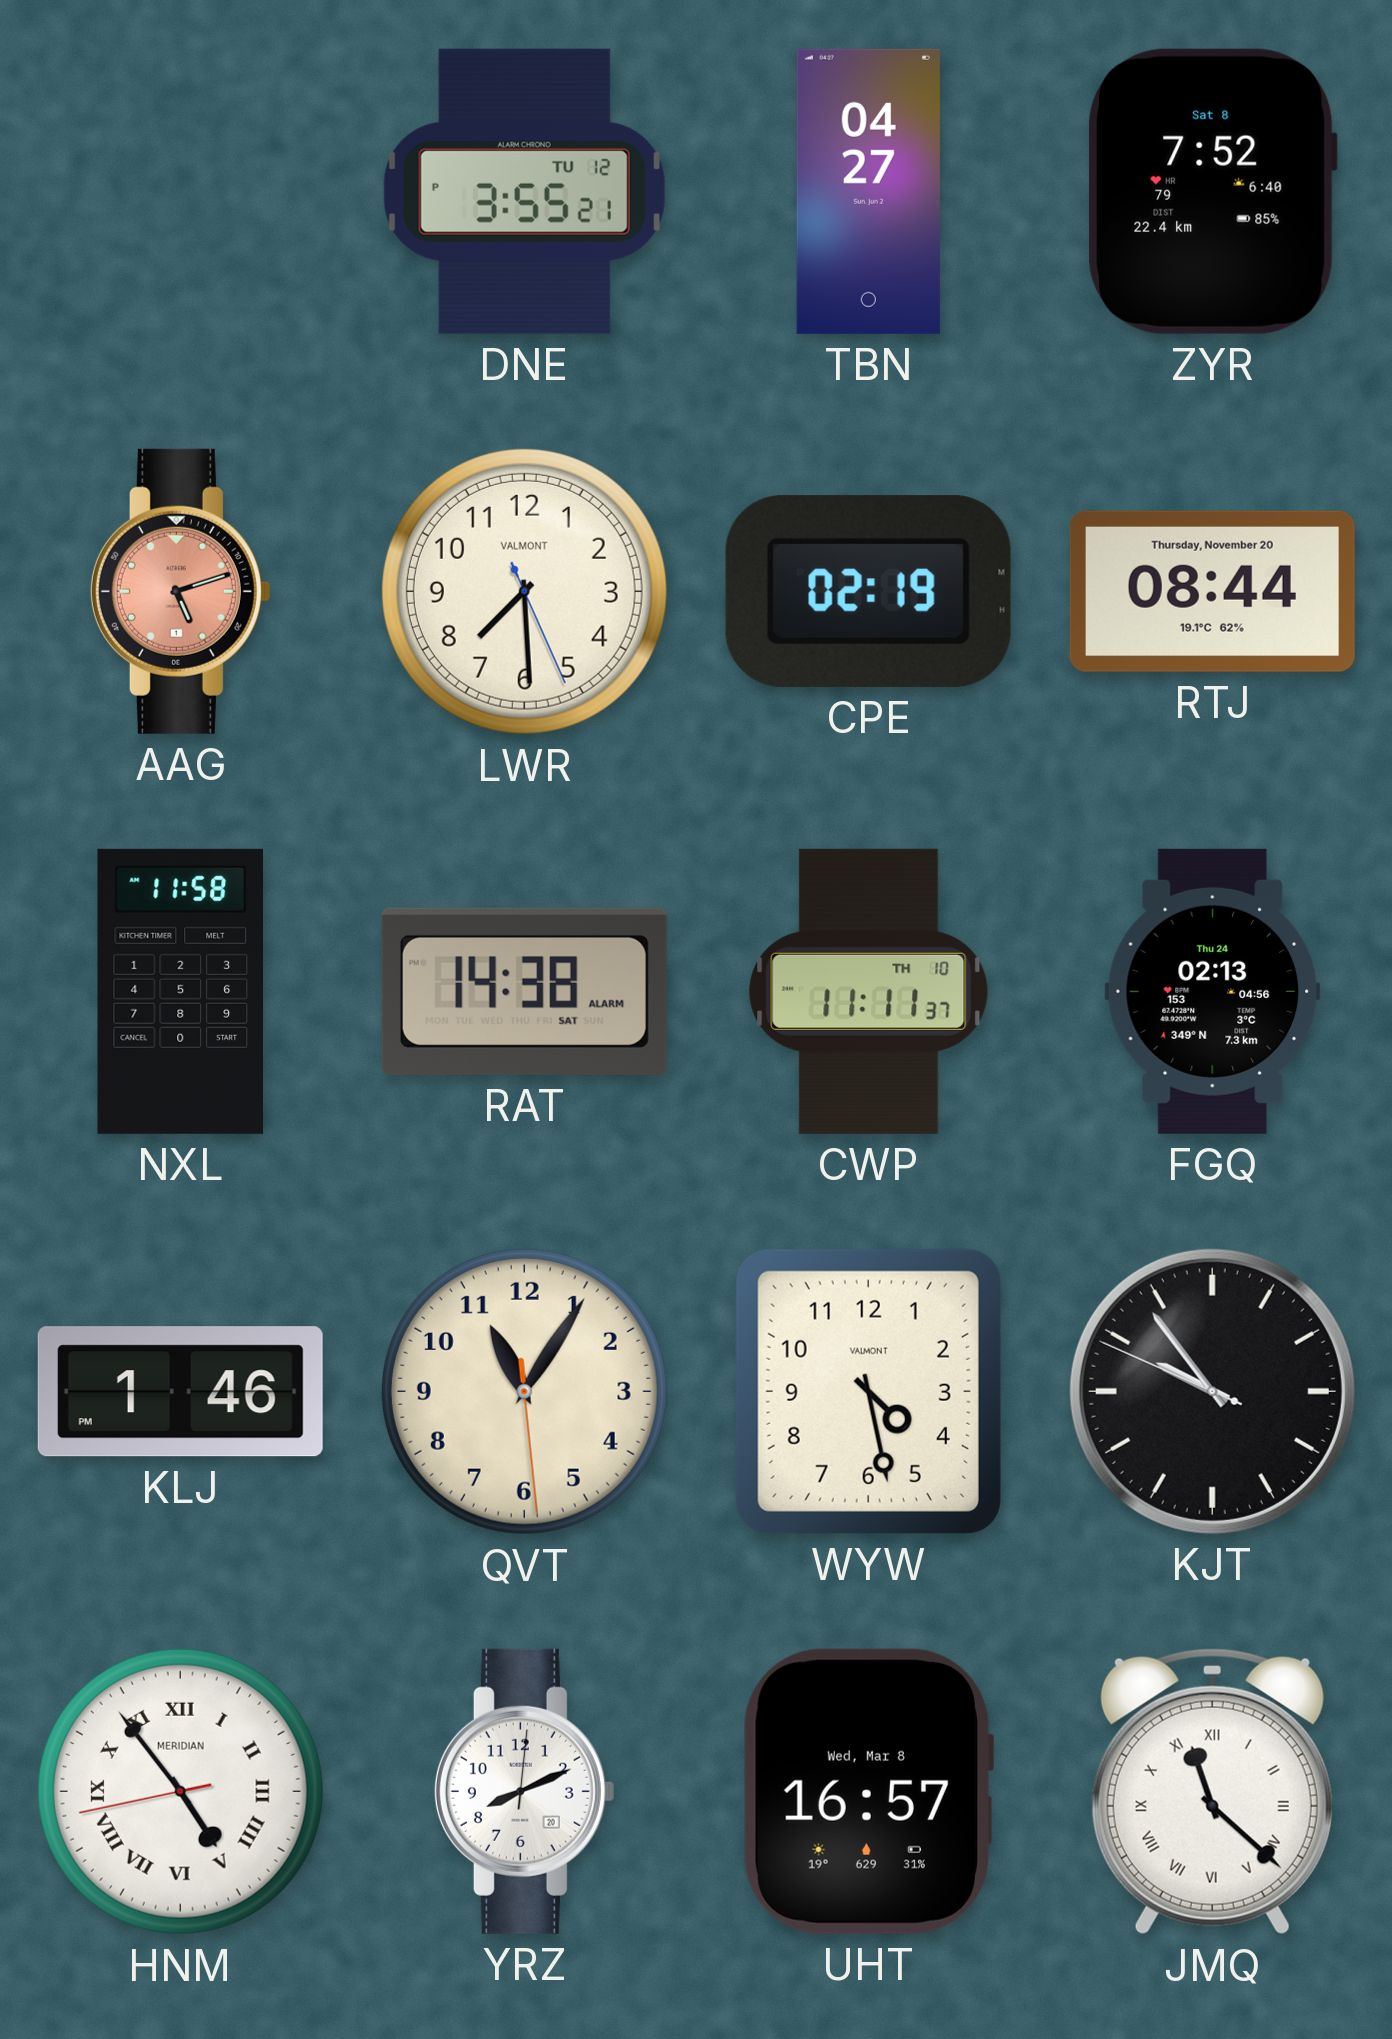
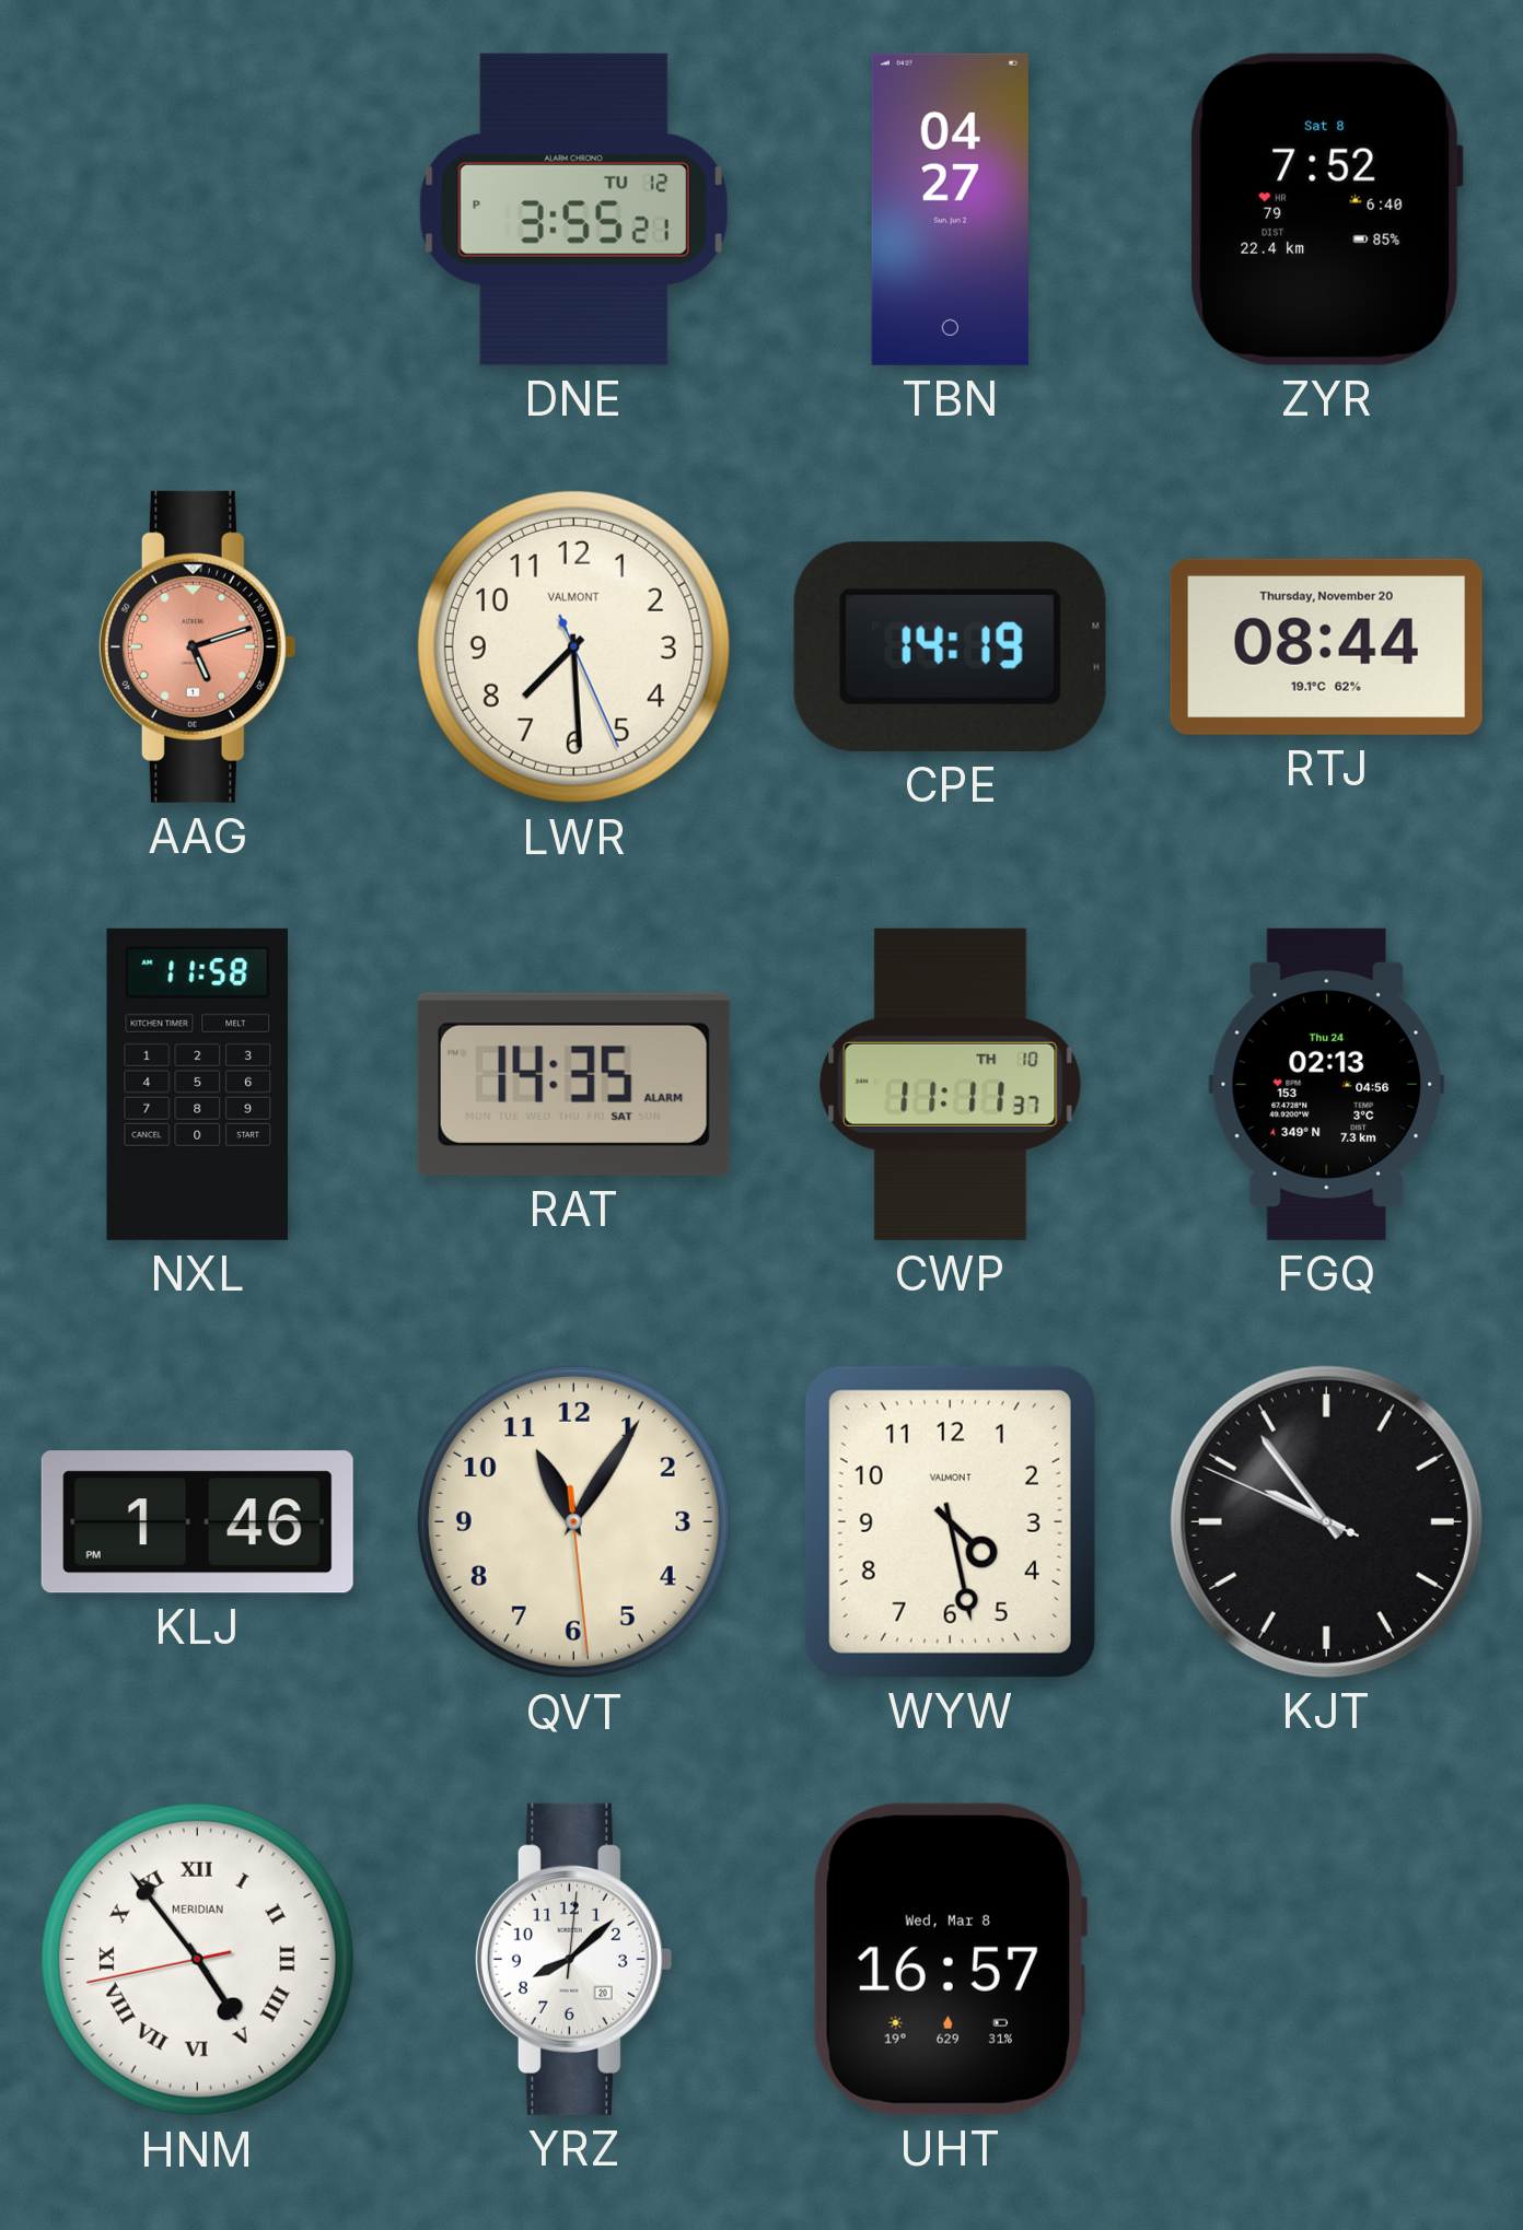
CPE: 02:19 -> 14:19 (950, 646)
RAT: 14:38 -> 14:35 (573, 1084)
YRZ: 8:11 -> 8:08 (573, 1959)
JMQ: 11:22 -> none (1212, 1792)
